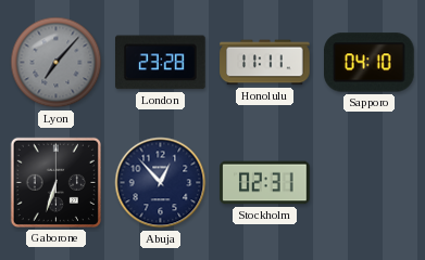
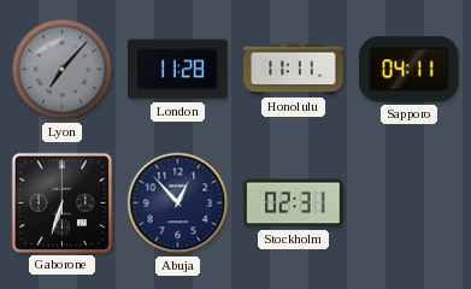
London: 23:28 -> 11:28 (178, 70)
Sapporo: 04:10 -> 04:11 (410, 70)
